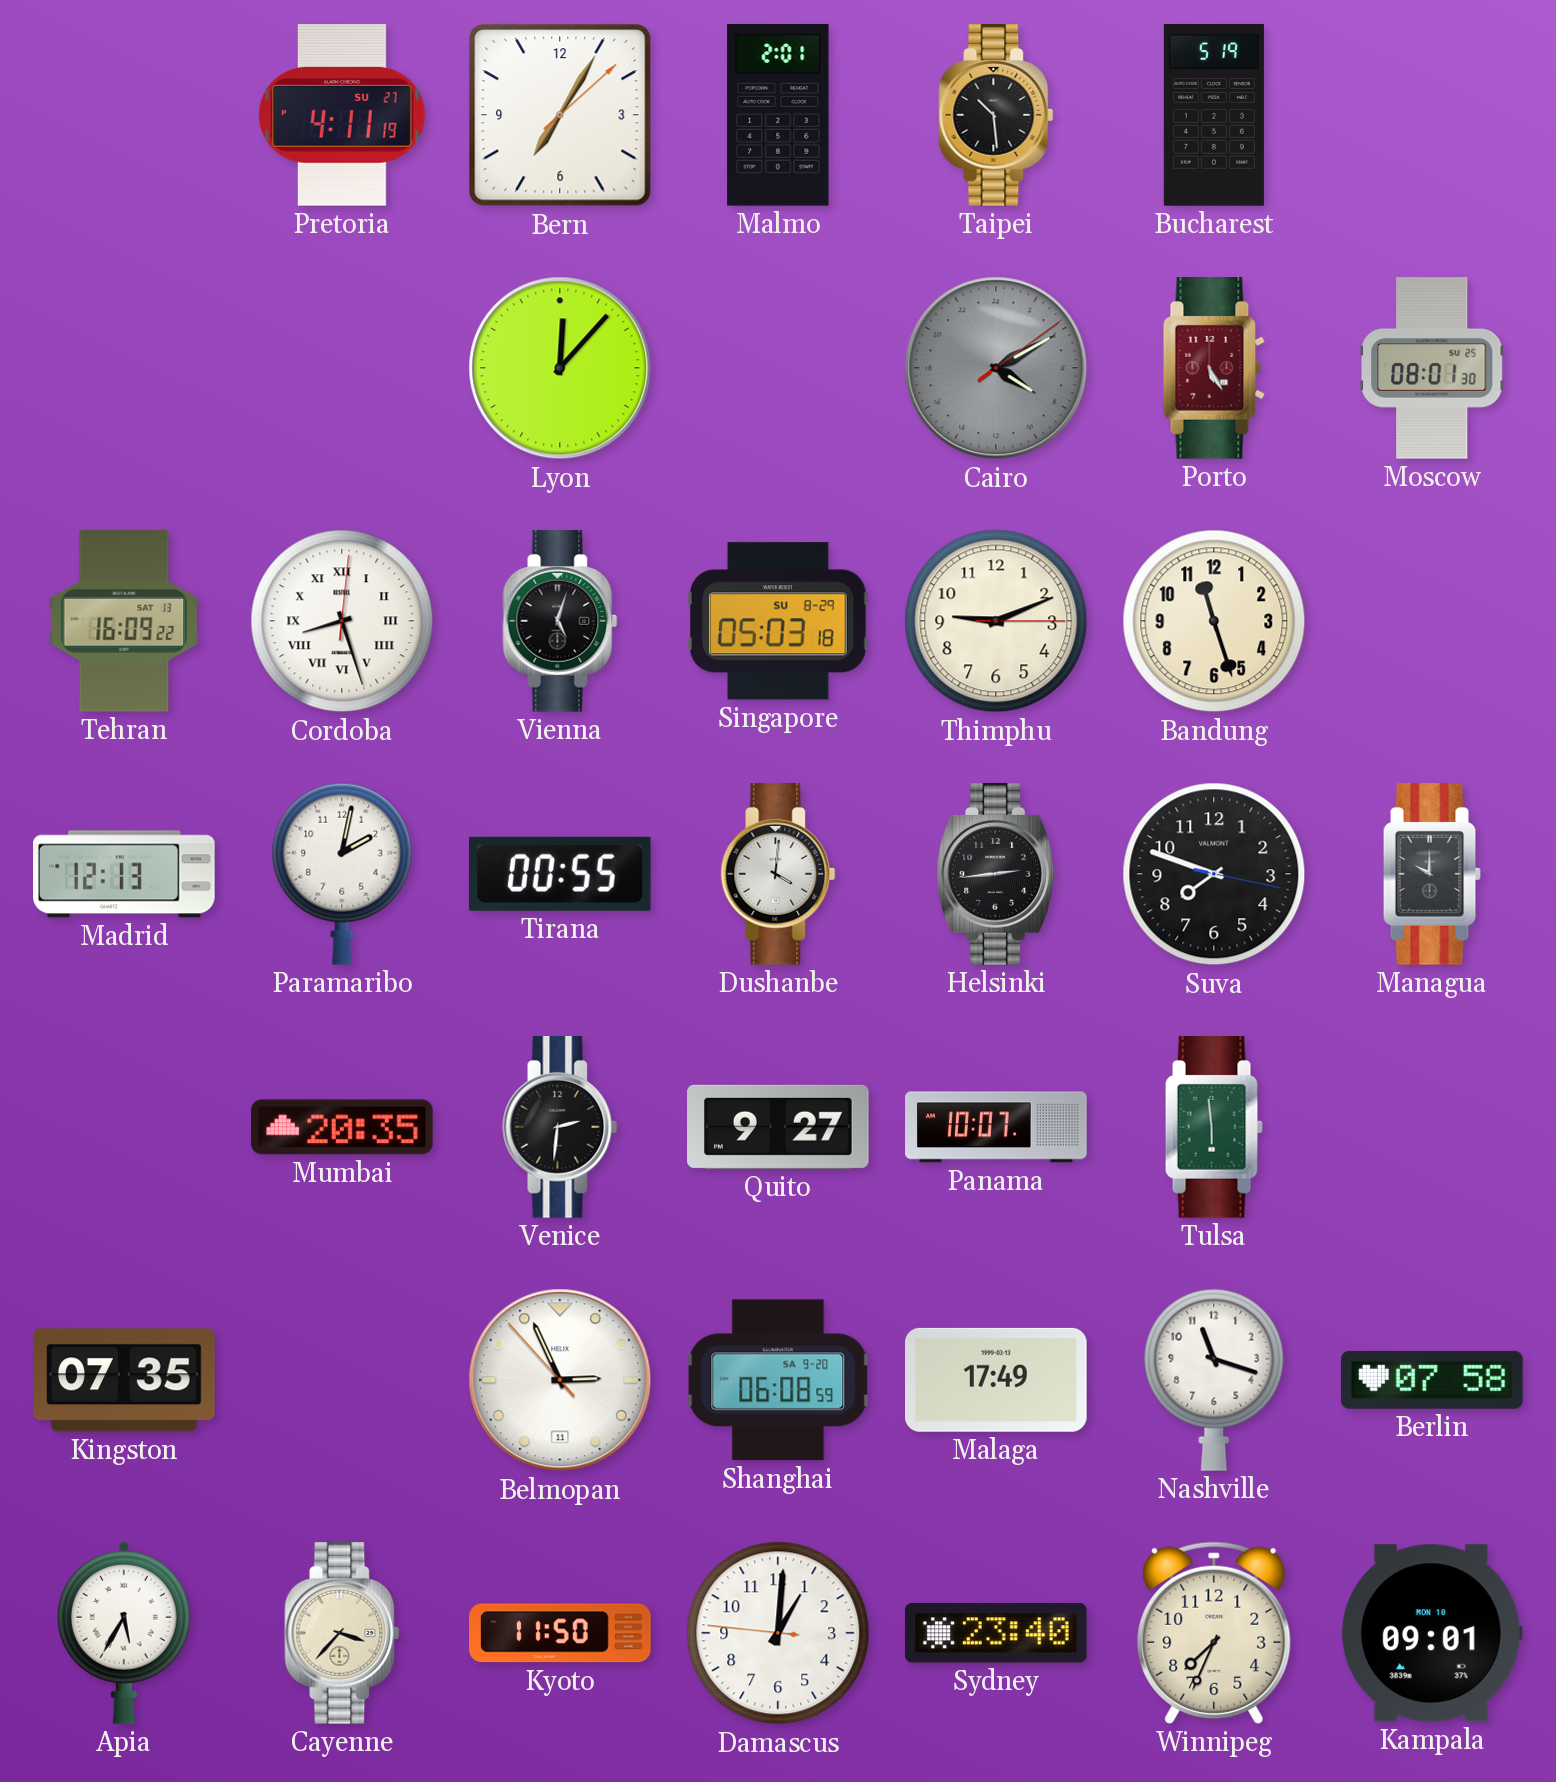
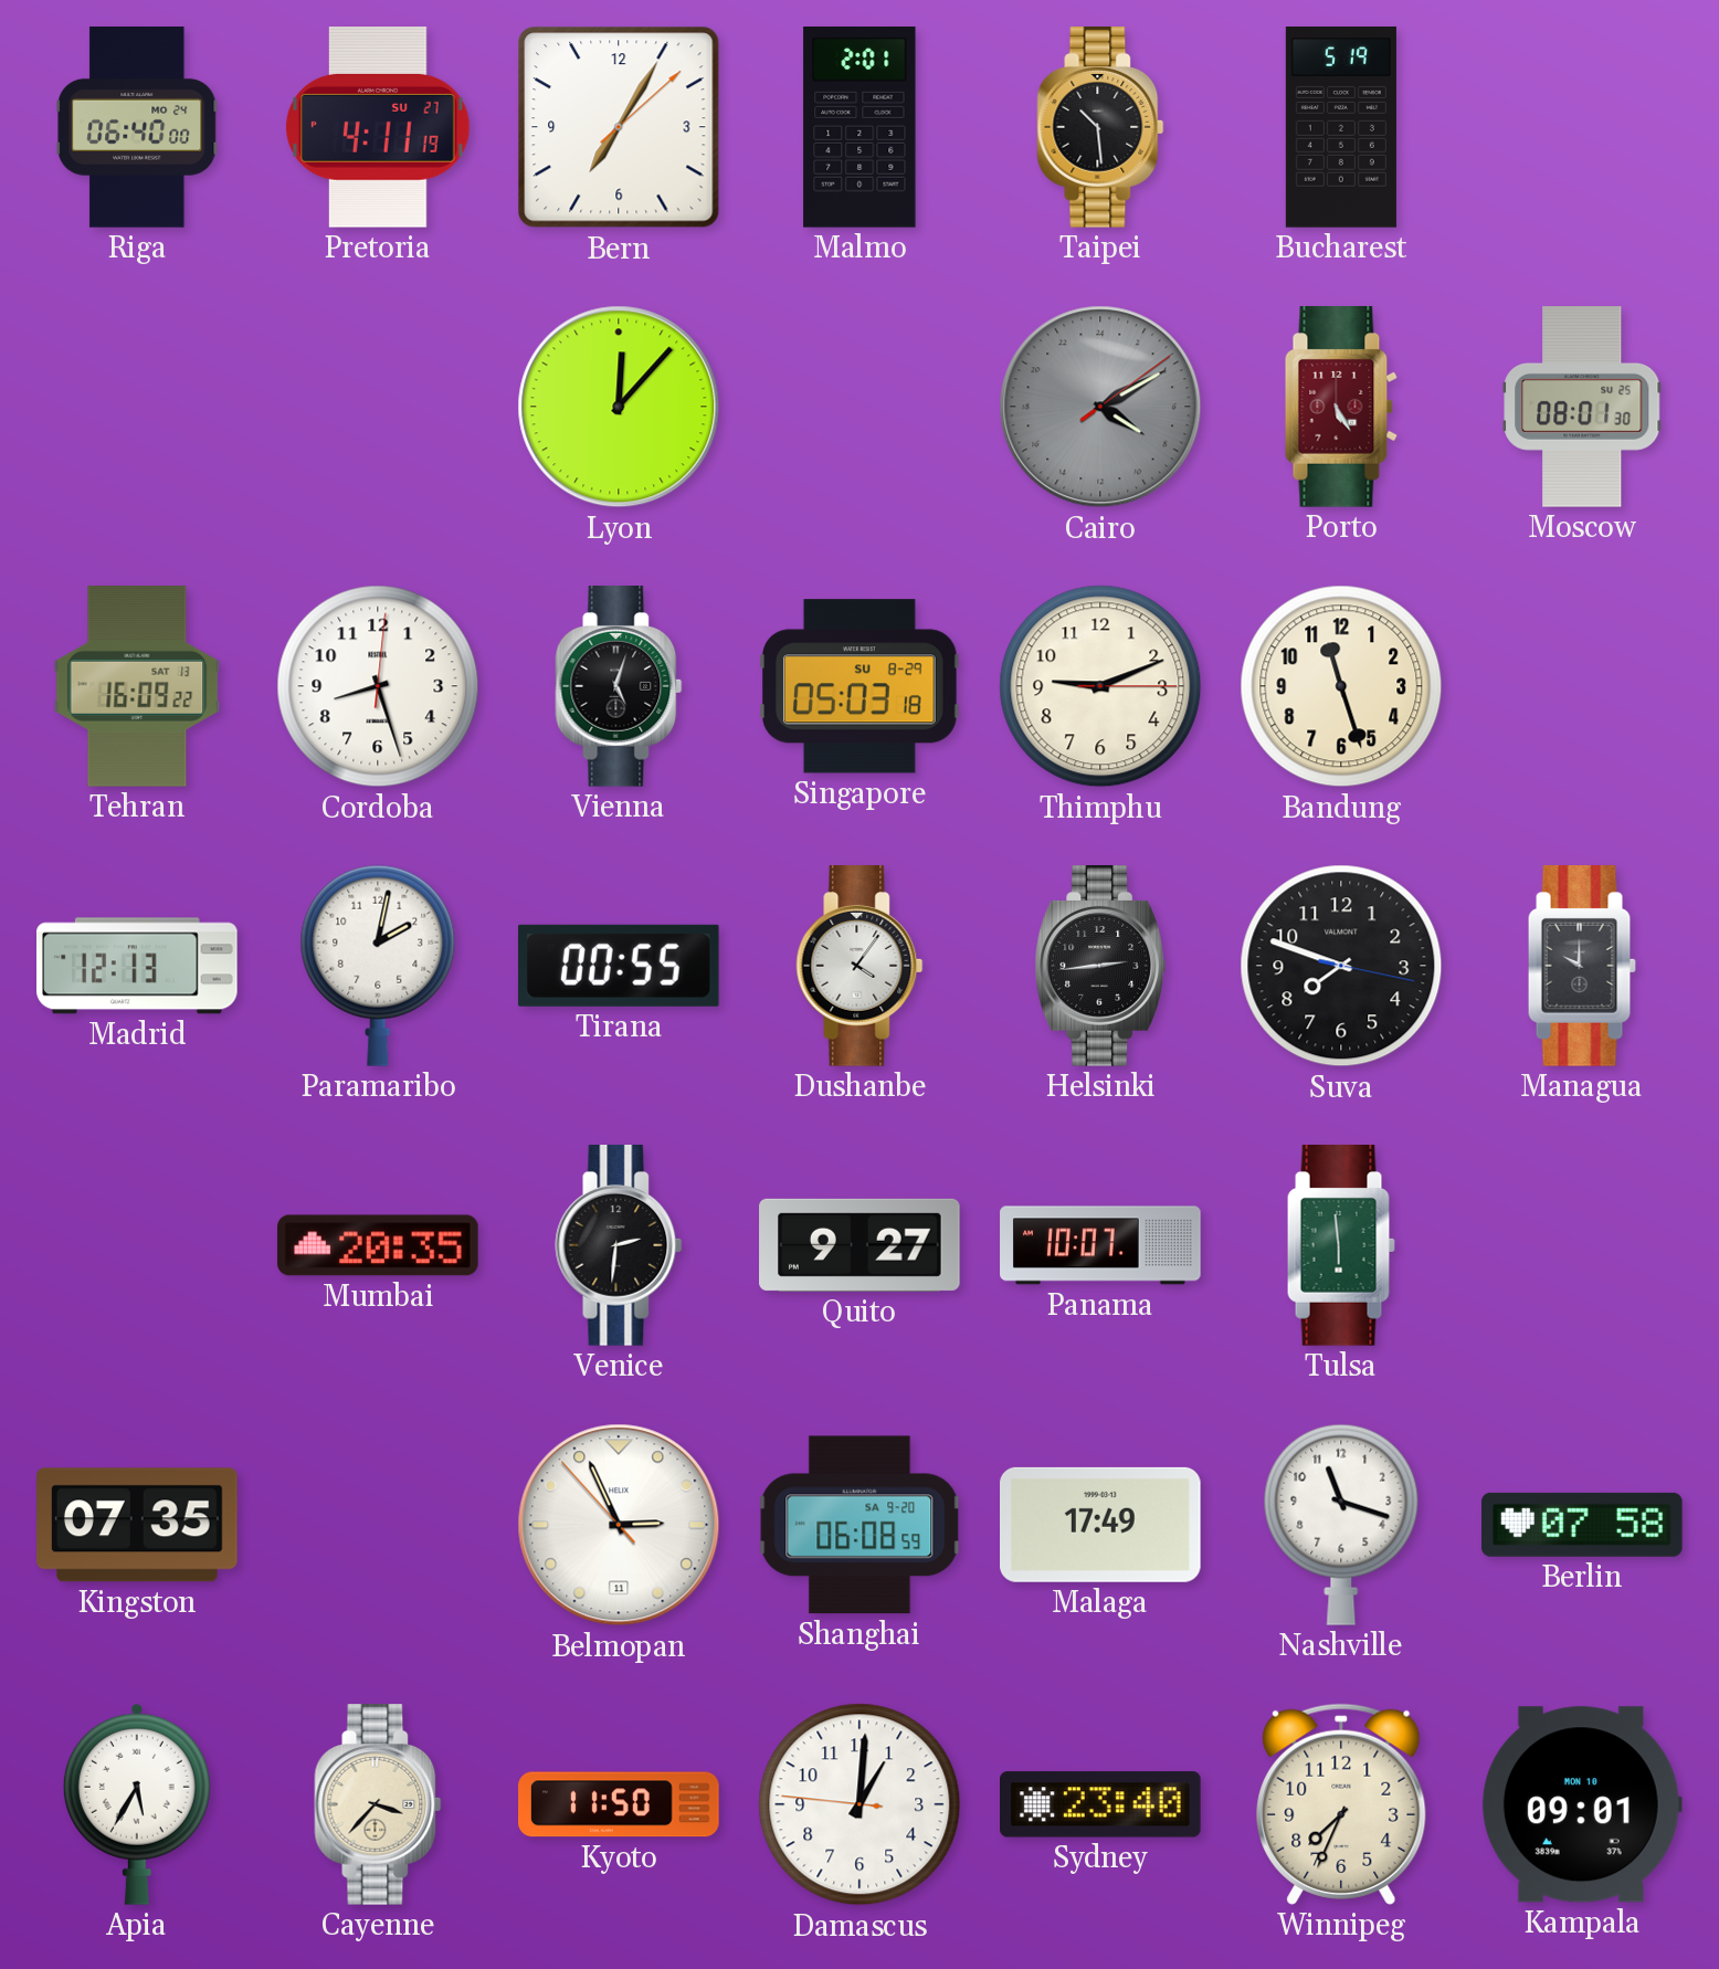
Riga: none -> 06:40 (137, 127)
Cordoba numerals: Roman -> Arabic (378, 686)
Dushanbe: 4:01 -> 4:06 (859, 966)
